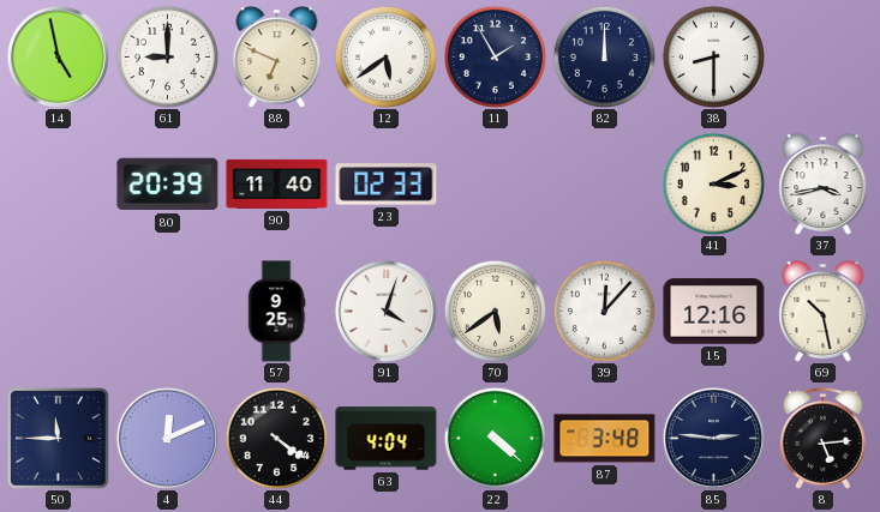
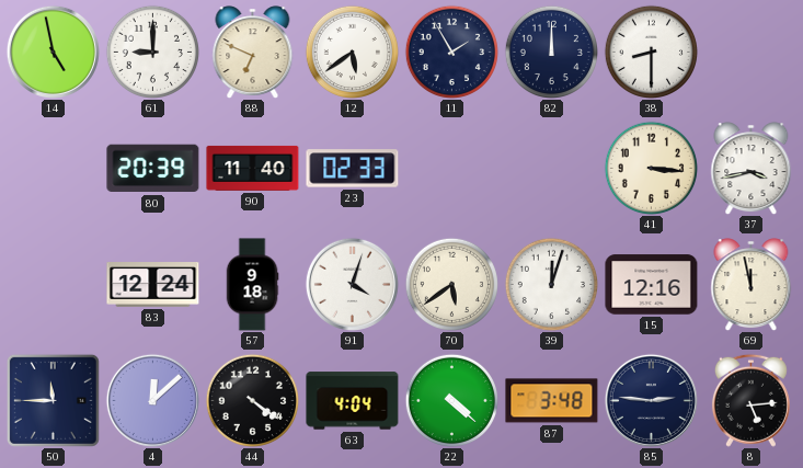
41: 3:11 -> 3:16 (651, 168)
83: none -> 12:24 (153, 285)
57: 9:25 -> 9:18 (252, 285)
39: 12:07 -> 12:03 (551, 284)
69: 10:28 -> 11:58 (752, 285)
4: 12:11 -> 12:08 (152, 400)
